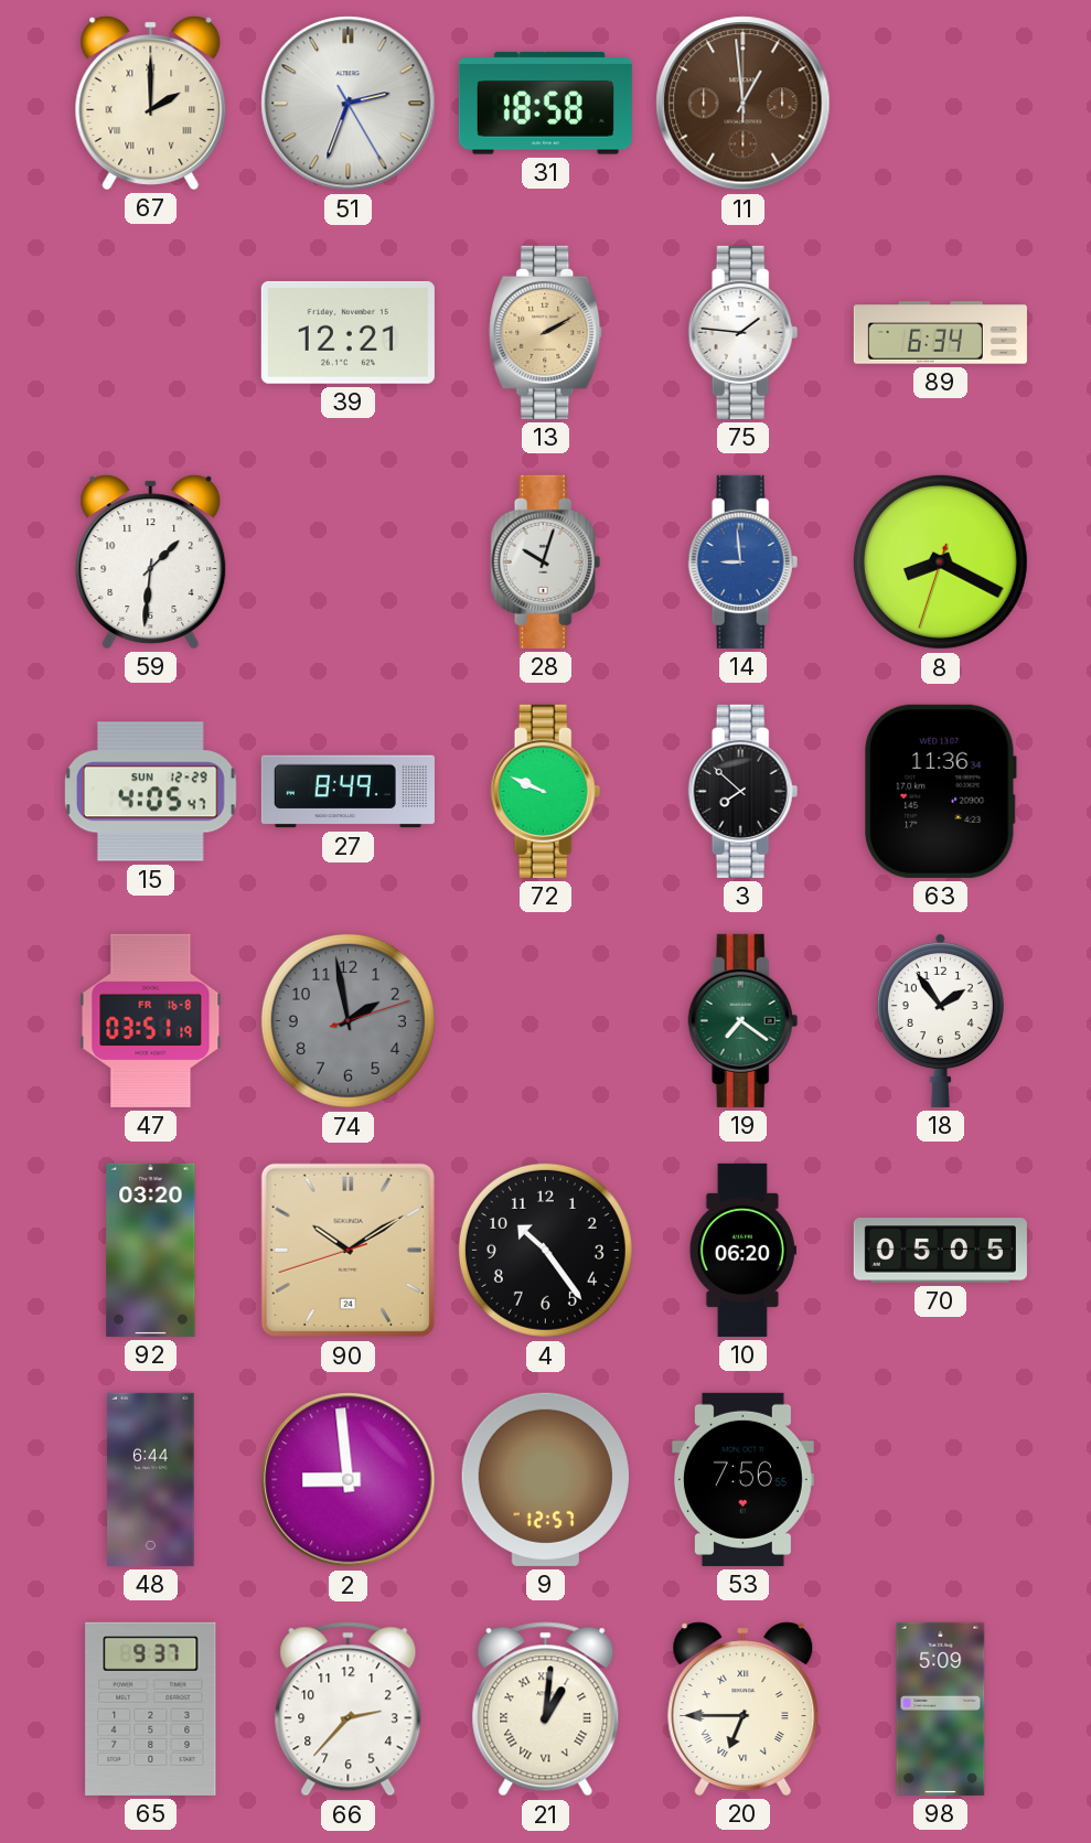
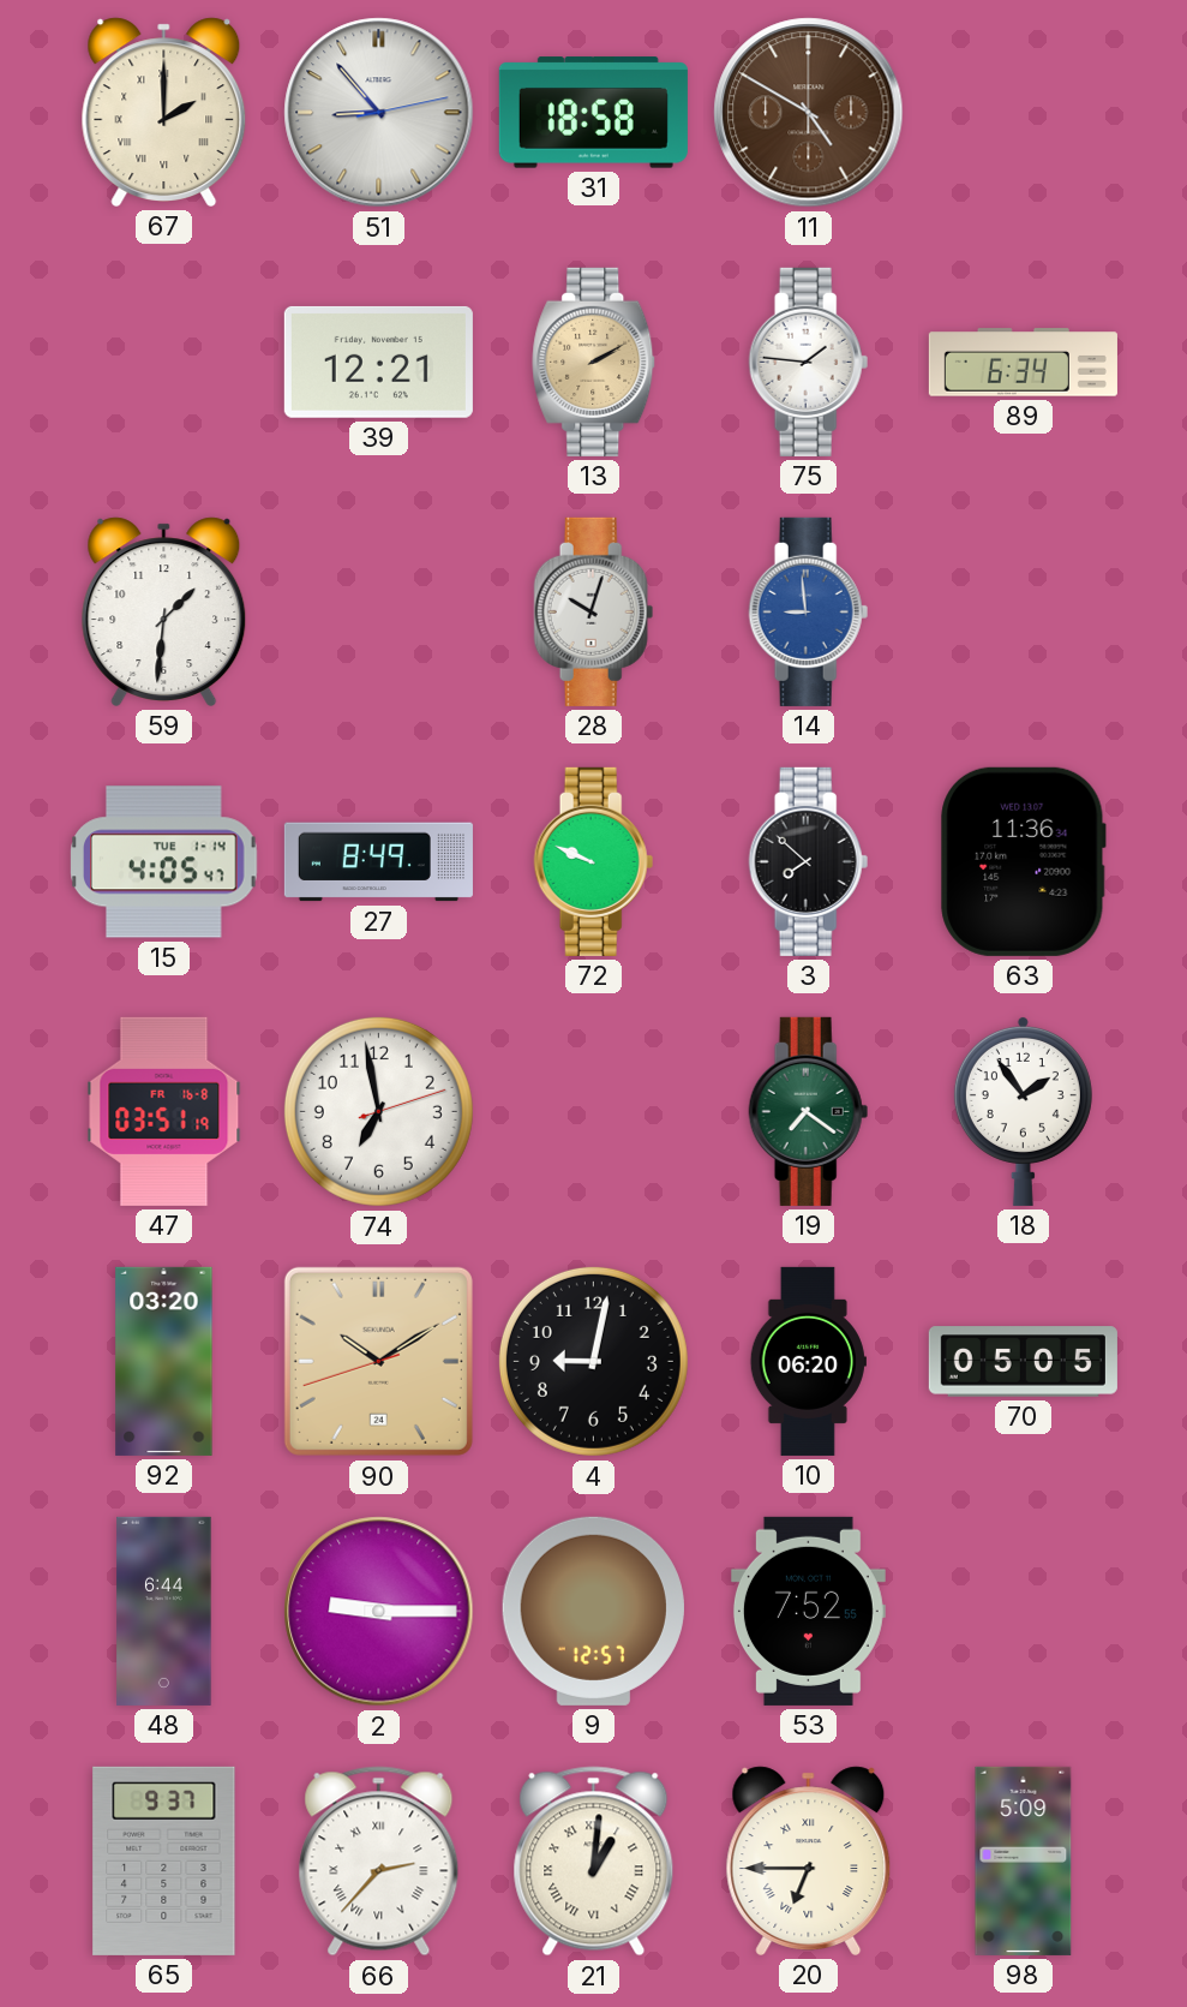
51: 2:33 -> 8:53 (379, 113)
11: 12:59 -> 4:50 (809, 113)
8: 8:19 -> none (940, 561)
15 date: SUN 12-29 -> TUE 1-14 (164, 862)
74: 1:58 -> 6:58 (378, 1111)
74 dial: grey -> white (378, 1111)
4: 10:24 -> 9:02 (593, 1361)
2: 8:59 -> 9:15 (379, 1612)
53: 7:56 -> 7:52 (808, 1611)
66 numerals: Arabic -> Roman (379, 1862)
